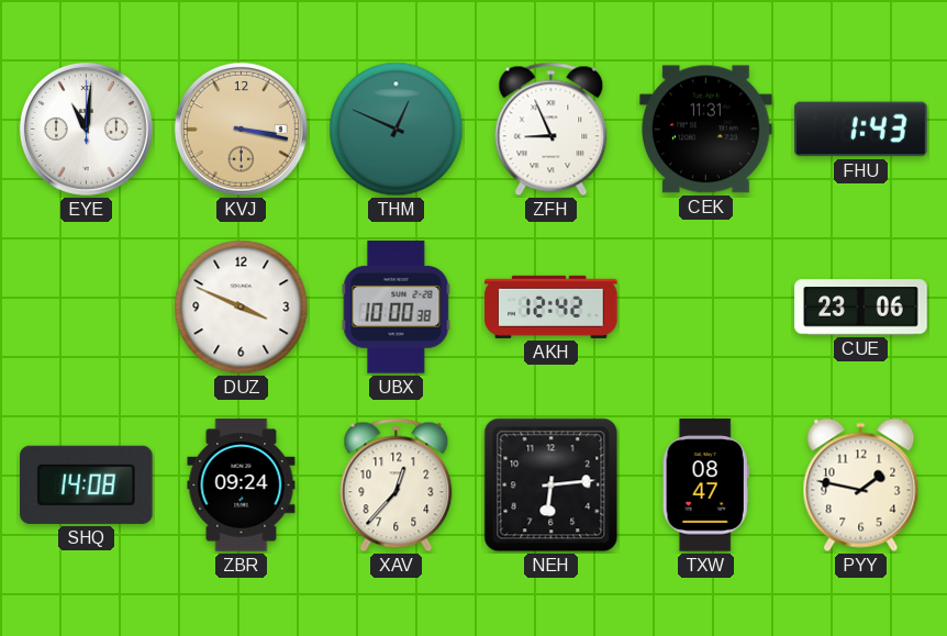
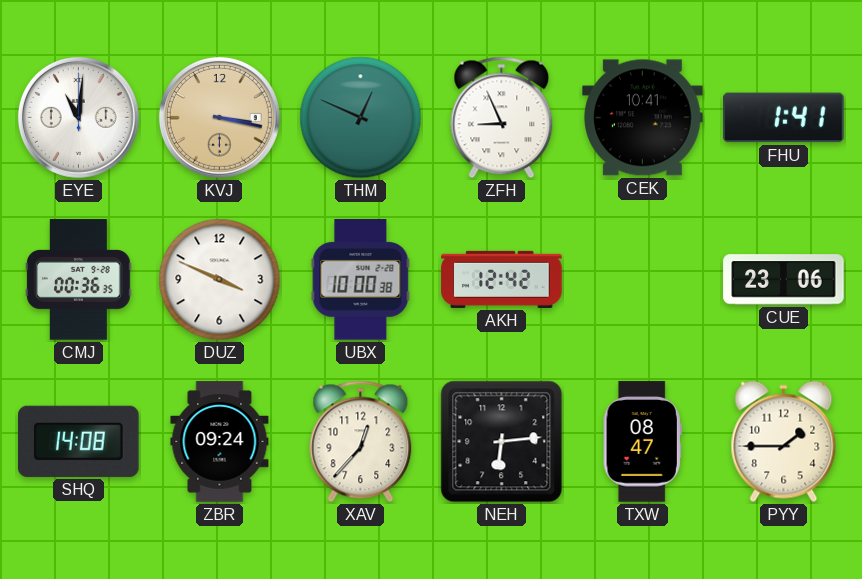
CEK: 11:31 -> 10:41 (643, 118)
FHU: 1:43 -> 1:41 (784, 118)
CMJ: none -> 00:36 (79, 280)
PYY: 1:47 -> 1:45 (784, 442)
